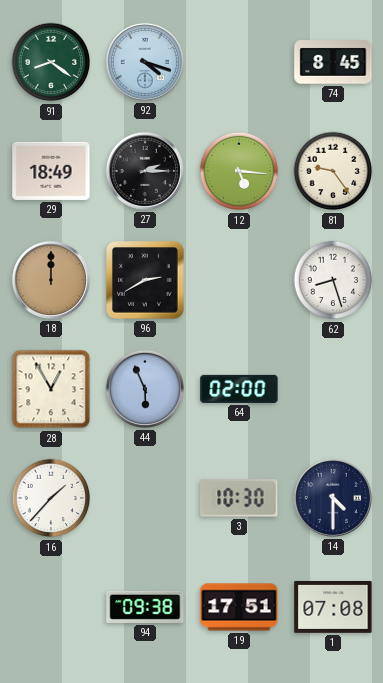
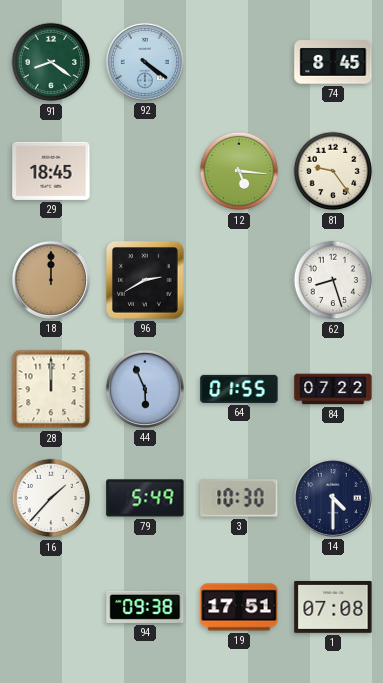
92: 4:18 -> 4:21 (145, 62)
29: 18:49 -> 18:45 (51, 171)
27: 2:15 -> none (145, 171)
28: 12:55 -> 12:00 (51, 389)
64: 02:00 -> 01:55 (239, 389)
84: none -> 07:22 (333, 389)
79: none -> 5:49 (145, 498)
